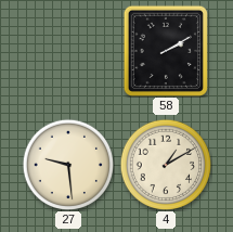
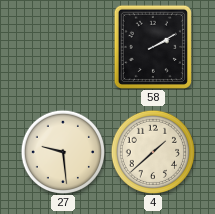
4: 1:10 -> 1:38 (152, 151)
